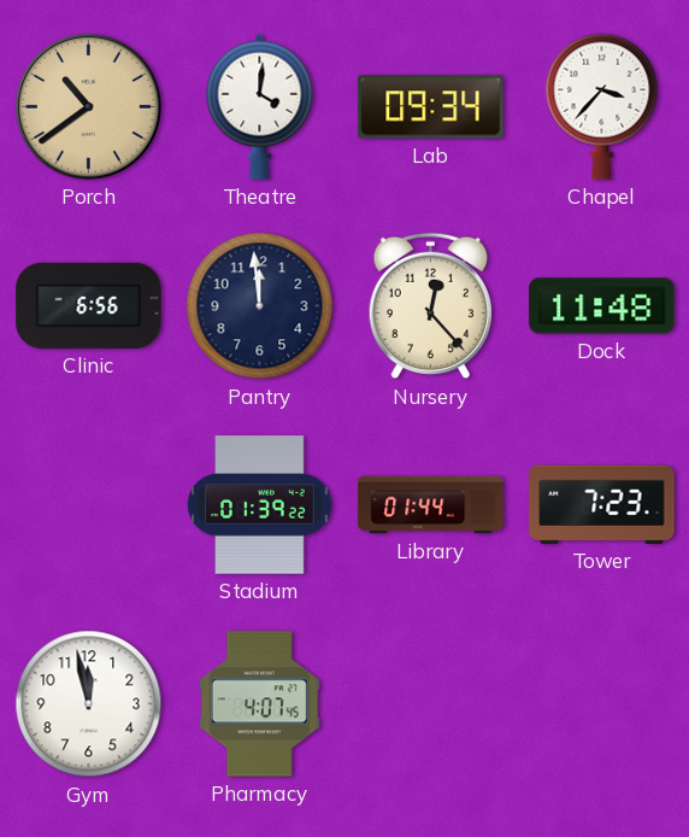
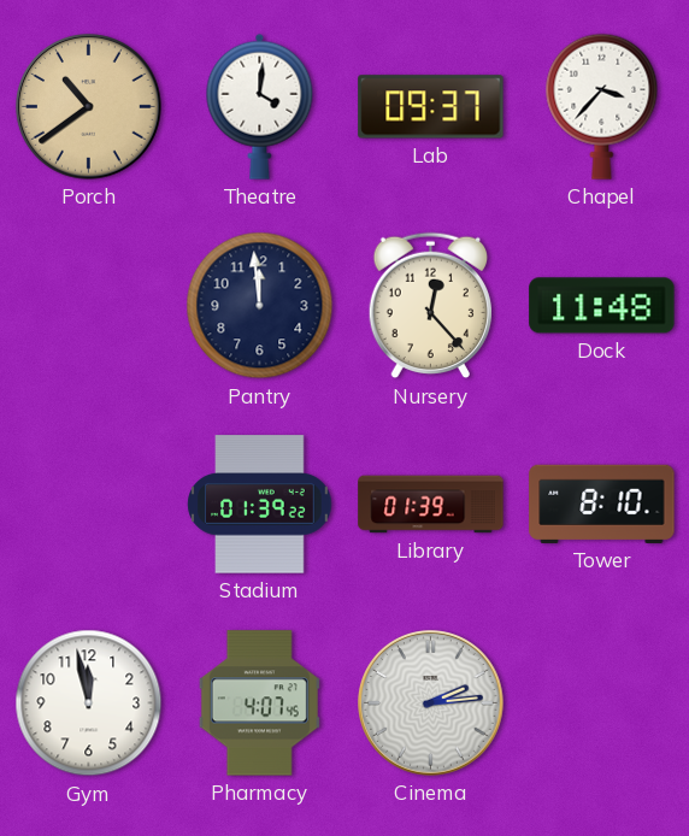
Lab: 09:34 -> 09:37 (431, 107)
Clinic: 6:56 -> none (89, 305)
Library: 01:44 -> 01:39 (431, 505)
Tower: 7:23 -> 8:10 (602, 504)
Cinema: none -> 2:14 (431, 703)
